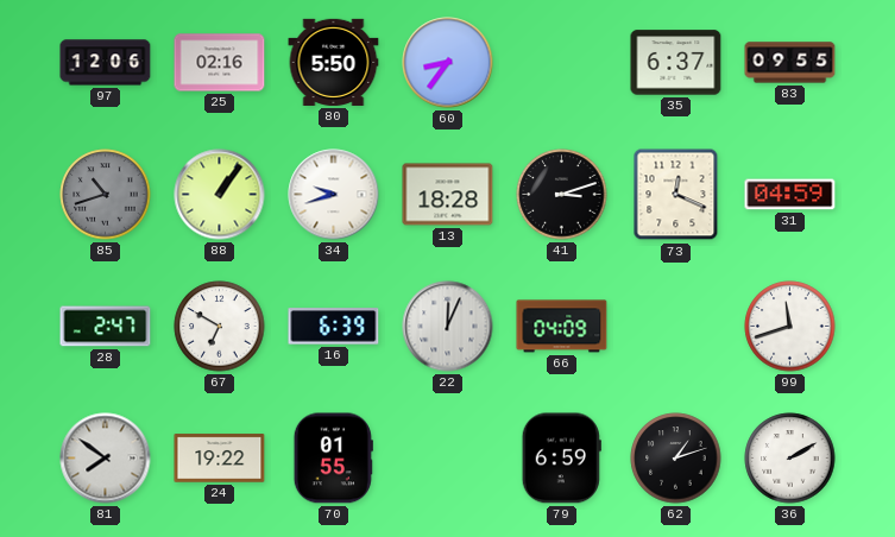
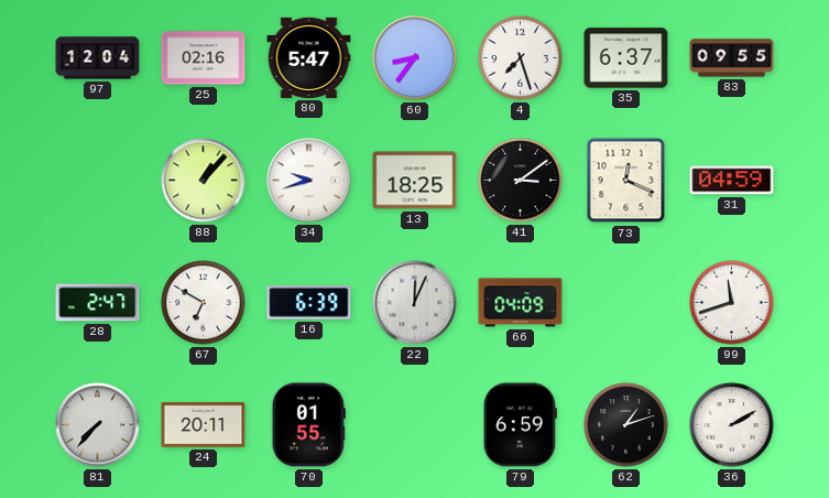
97: 12:06 -> 12:04 (98, 58)
80: 5:50 -> 5:47 (309, 57)
4: none -> 7:27 (521, 58)
85: 10:42 -> none (106, 195)
88: 1:06 -> 1:07 (204, 181)
13: 18:28 -> 18:25 (415, 181)
41: 3:12 -> 3:09 (521, 181)
81: 7:51 -> 7:37 (98, 425)
24: 19:22 -> 20:11 (204, 425)
